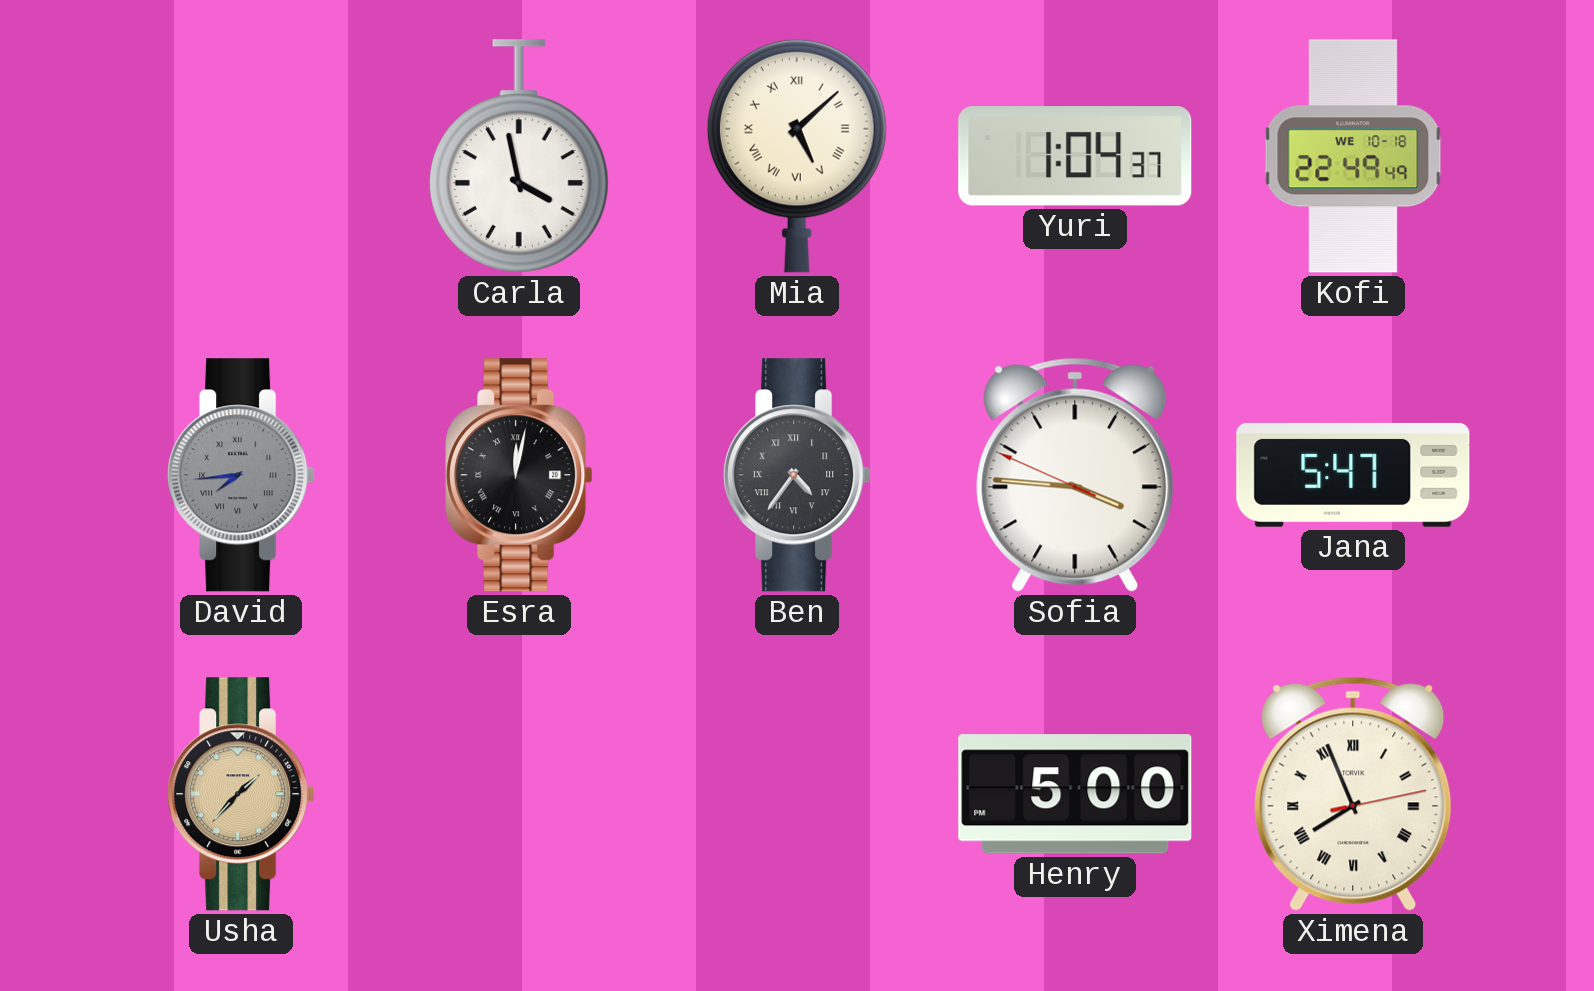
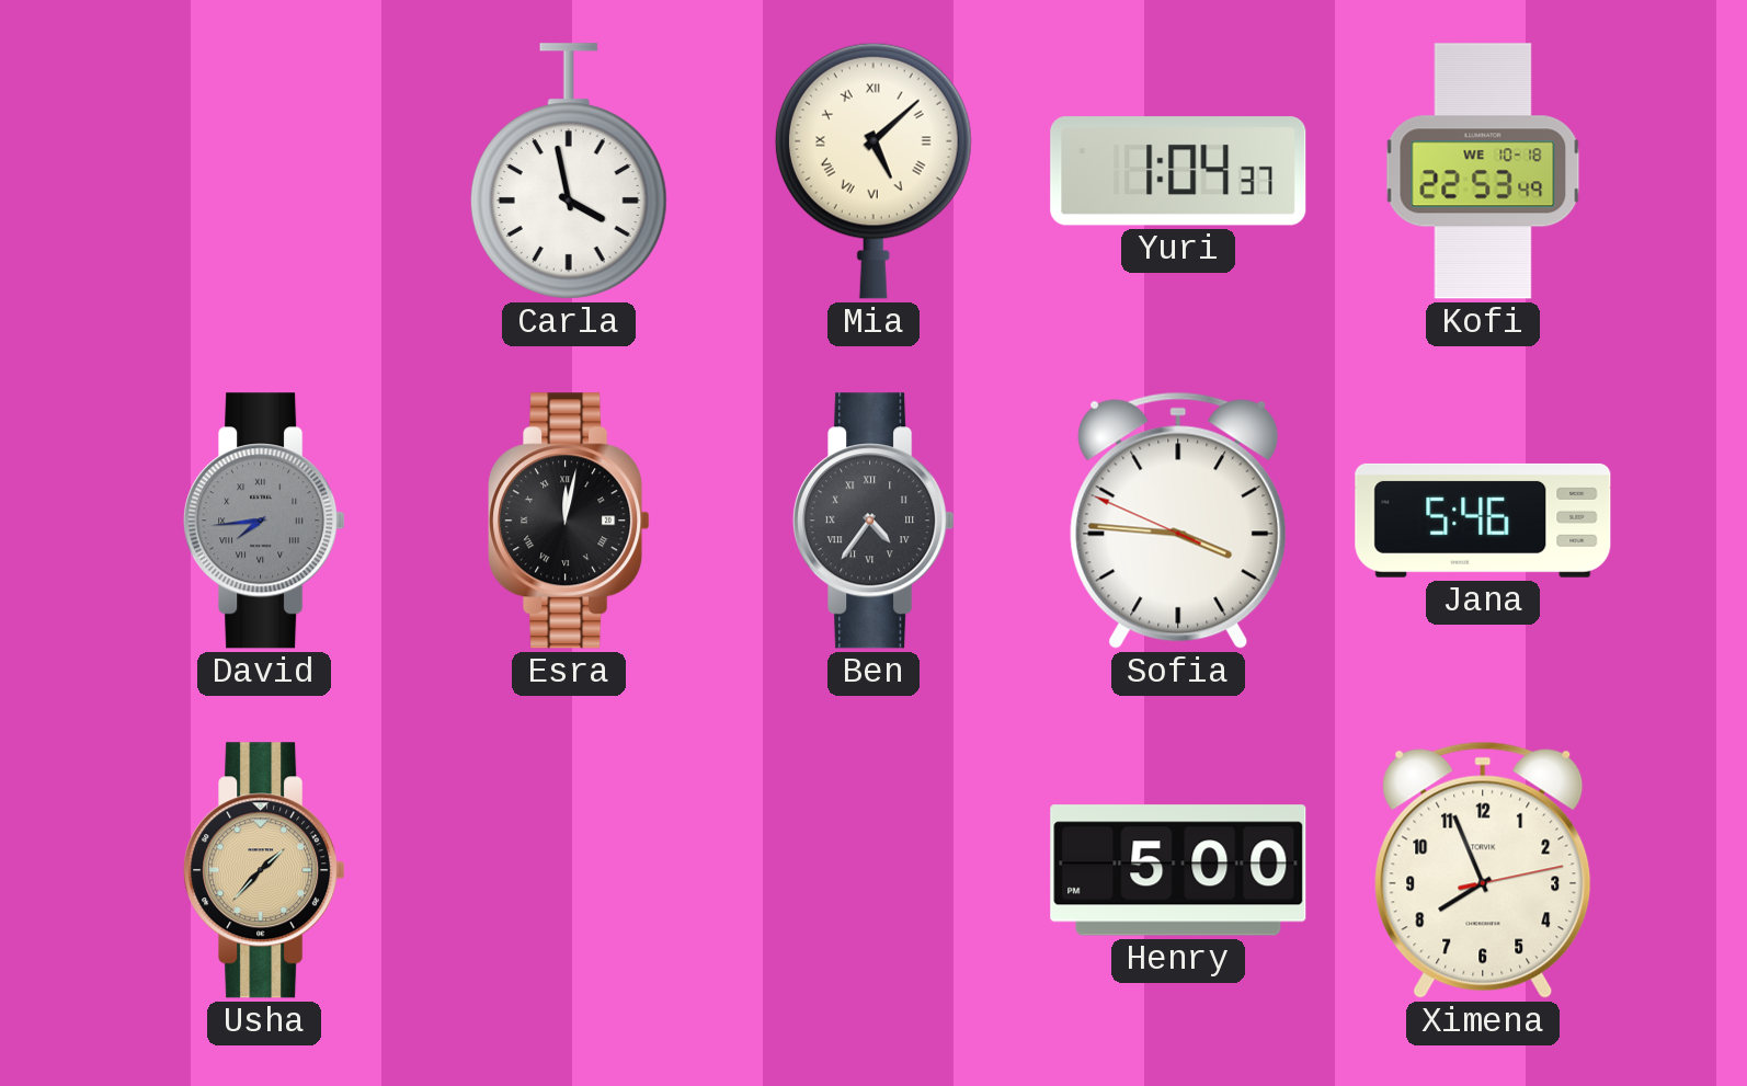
Kofi: 22:49 -> 22:53 (1483, 171)
Jana: 5:47 -> 5:46 (1483, 521)
Ximena numerals: Roman -> Arabic (1483, 870)
